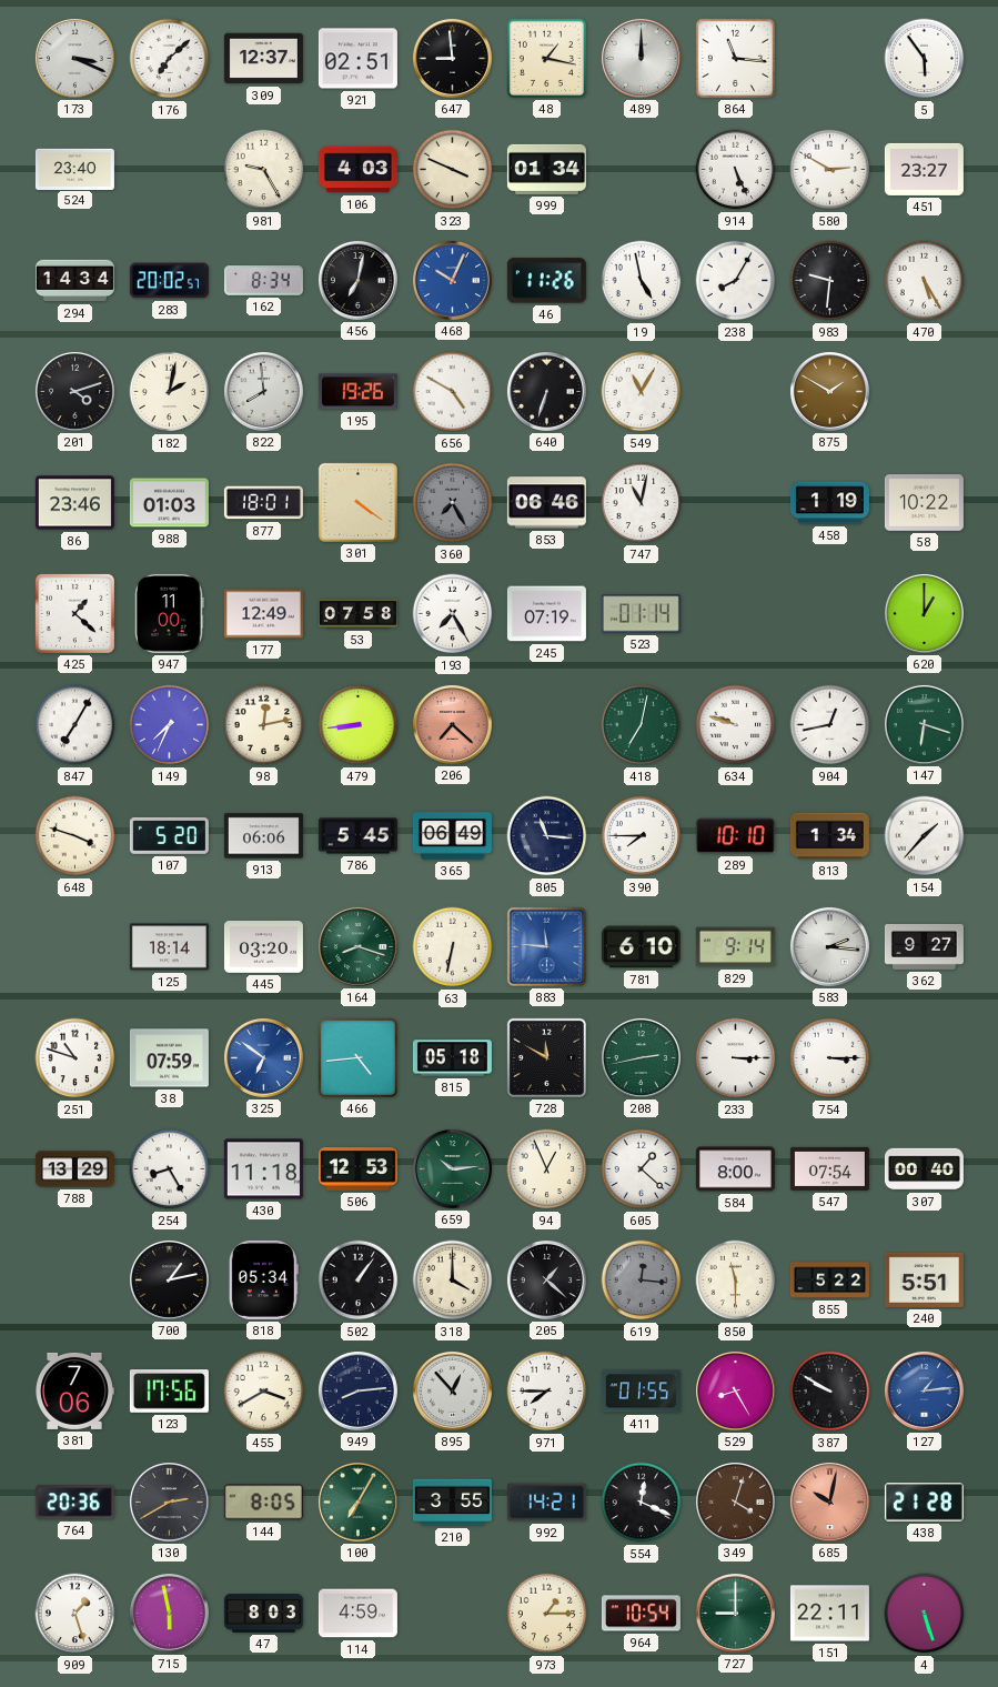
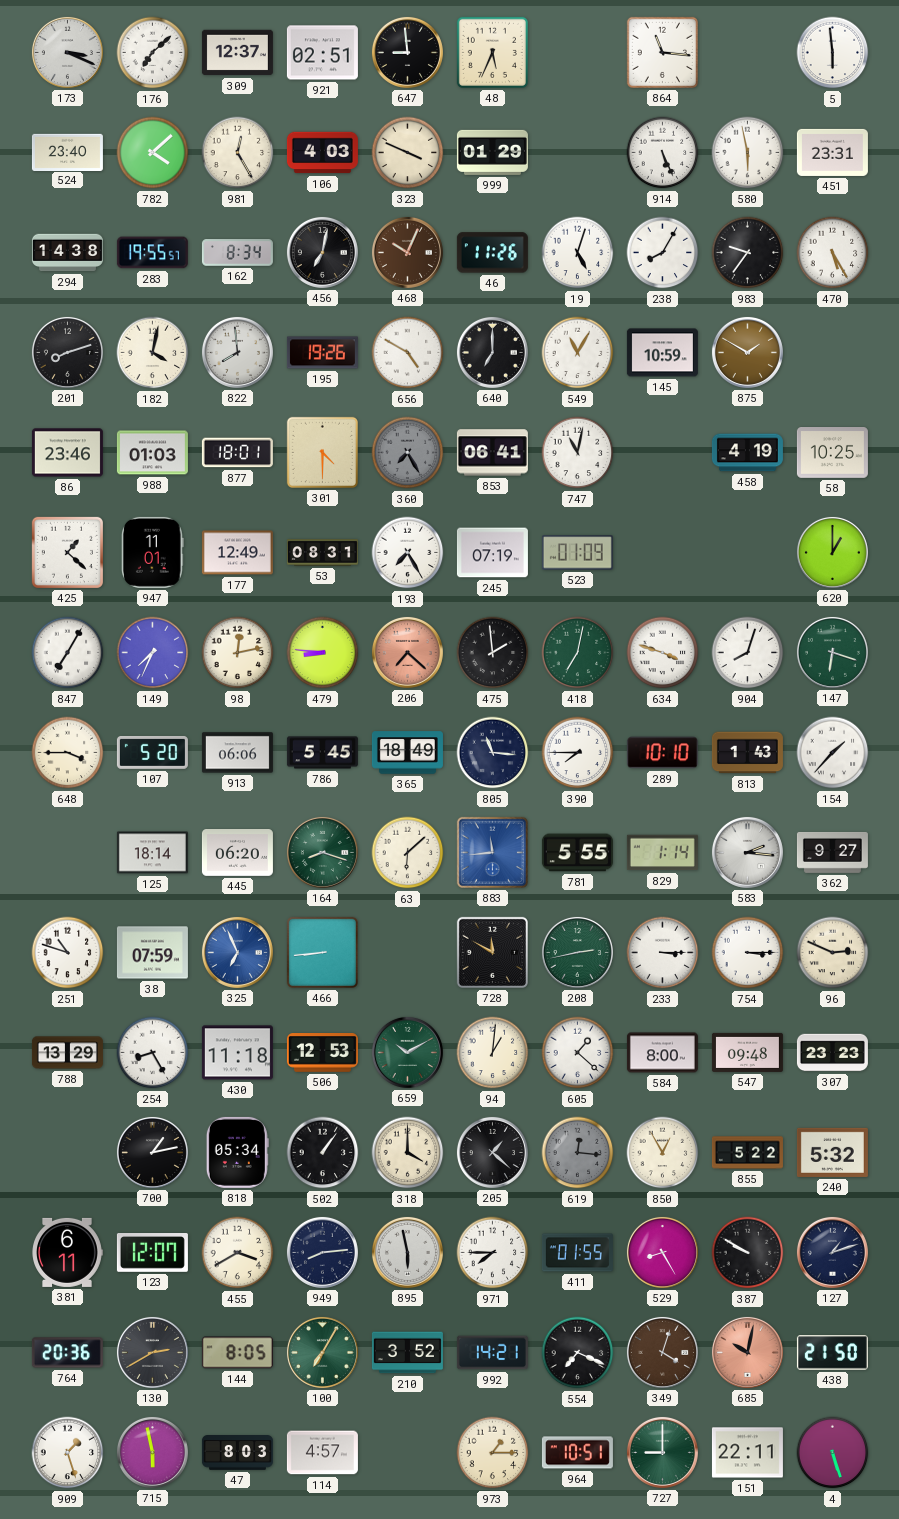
48: 1:17 -> 5:34 (492, 52)
489: 12:00 -> none (641, 58)
5: 5:54 -> 5:59 (833, 53)
782: none -> 4:08 (153, 153)
981: 9:25 -> 12:25 (238, 153)
999: 01:34 -> 01:29 (492, 152)
580: 2:50 -> 5:58 (748, 153)
451: 23:27 -> 23:31 (832, 152)
294: 14:34 -> 14:38 (67, 253)
283: 20:02 -> 19:55 (152, 253)
468 dial: blue -> brown (407, 252)
19: 4:58 -> 5:03 (578, 253)
983: 9:31 -> 9:36 (748, 253)
201: 4:12 -> 8:12 (67, 352)
182: 2:02 -> 4:02 (153, 353)
640: 6:33 -> 7:00 (492, 352)
145: none -> 10:59 (662, 353)
301: 4:21 -> 4:30 (322, 452)
853: 06:46 -> 06:41 (492, 453)
458: 1:19 -> 4:19 (747, 453)
58: 10:22 -> 10:25 (832, 453)
947: 11:00 -> 11:01 (153, 552)
53: 07:58 -> 08:31 (322, 553)
523: 01:14 -> 01:09 (577, 553)
479: 8:44 -> 8:46 (323, 653)
475: none -> 1:59 (493, 653)
634: 9:48 -> 3:48 (663, 653)
904: 12:43 -> 8:03 (748, 653)
648: 3:48 -> 3:45 (68, 753)
365: 06:49 -> 18:49 (407, 753)
813: 1:34 -> 1:43 (747, 753)
445: 03:20 -> 06:20 (237, 853)
63: 6:32 -> 6:08 (408, 853)
883: 11:46 -> 11:44 (492, 852)
781: 6:10 -> 5:55 (577, 853)
829: 9:14 -> 1:14 (662, 853)
325: 6:51 -> 6:56 (237, 952)
466: 4:44 -> 8:44 (322, 952)
815: 05:18 -> none (452, 1058)
96: none -> 2:49 (833, 953)
659: 10:14 -> 10:10 (407, 1052)
94: 12:56 -> 1:01 (493, 1053)
547: 07:54 -> 09:48 (747, 1052)
307: 00:40 -> 23:23 (832, 1053)
850: 11:30 -> 12:55 (663, 1153)
240: 5:51 -> 5:32 (832, 1152)
381: 7:06 -> 6:11 (67, 1252)
123: 17:56 -> 12:07 (152, 1253)
895: 12:53 -> 5:58 (407, 1252)
127: 1:14 -> 1:12 (832, 1252)
127 dial: blue -> navy (832, 1252)
210: 3:55 -> 3:52 (407, 1353)
554: 12:19 -> 7:19 (578, 1353)
438: 21:28 -> 21:50 (832, 1353)
114: 4:59 -> 4:57 (322, 1453)
964: 10:54 -> 10:51 (577, 1453)
